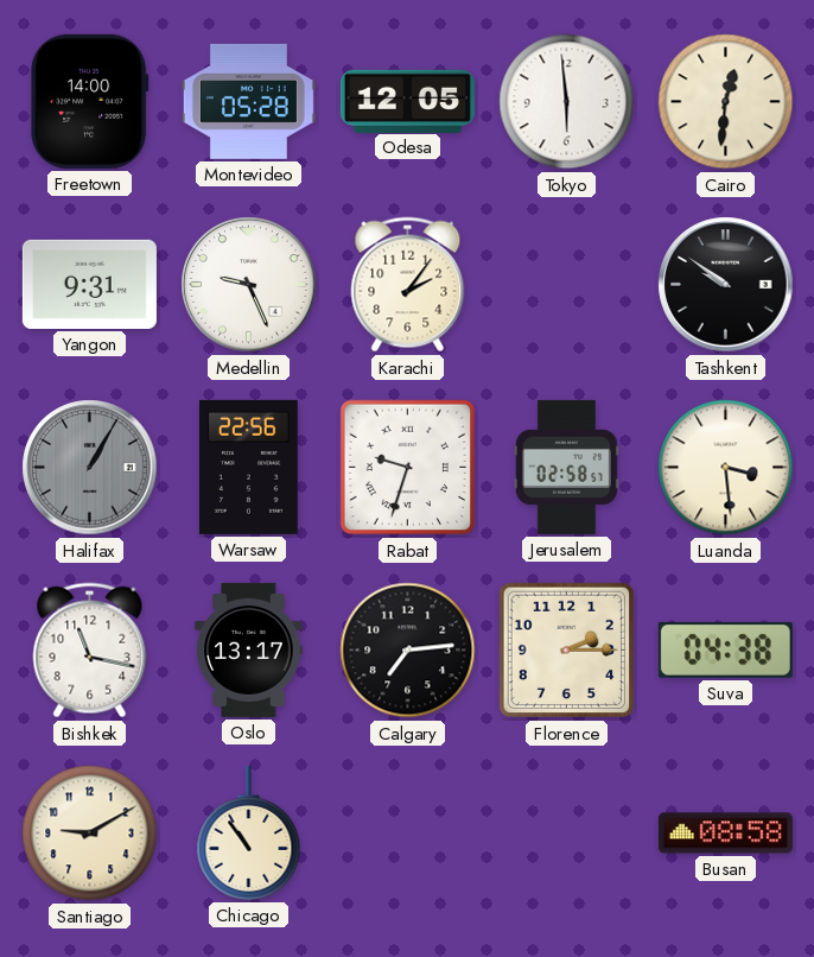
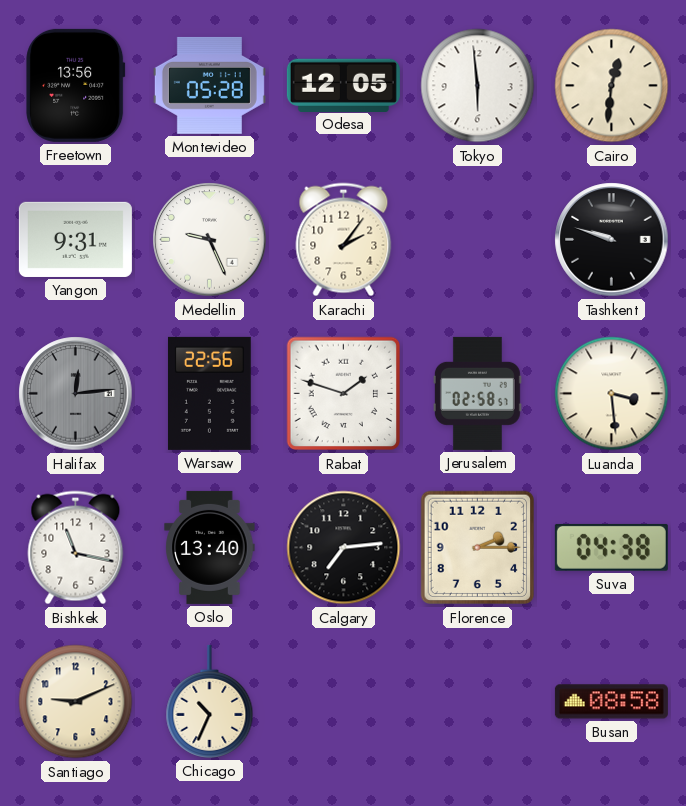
Freetown: 14:00 -> 13:56 (76, 85)
Tashkent: 9:51 -> 9:48 (612, 240)
Halifax: 1:05 -> 12:14 (76, 394)
Rabat: 9:33 -> 1:48 (344, 394)
Oslo: 13:17 -> 13:40 (210, 547)
Santiago: 9:10 -> 9:11 (76, 702)
Chicago: 10:54 -> 10:34 (210, 701)
